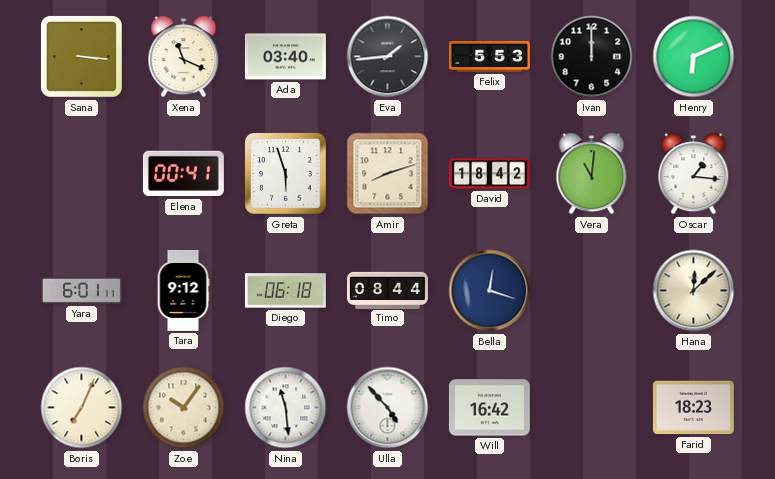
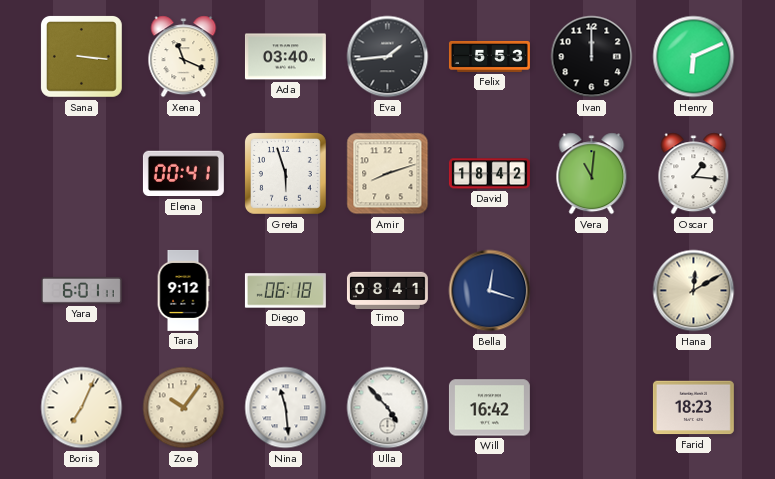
Timo: 08:44 -> 08:41 (387, 290)
Hana: 12:08 -> 12:10 (694, 291)
